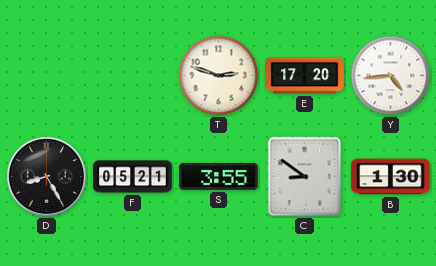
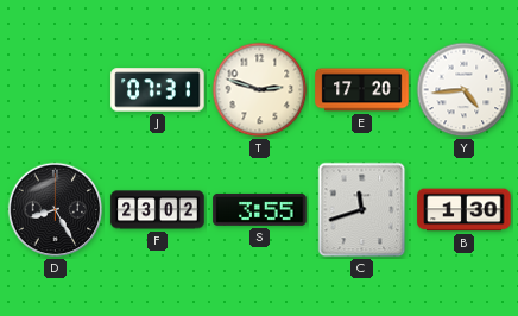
J: none -> 07:31 (158, 90)
F: 05:21 -> 23:02 (158, 210)
C: 8:51 -> 11:42 (362, 210)
